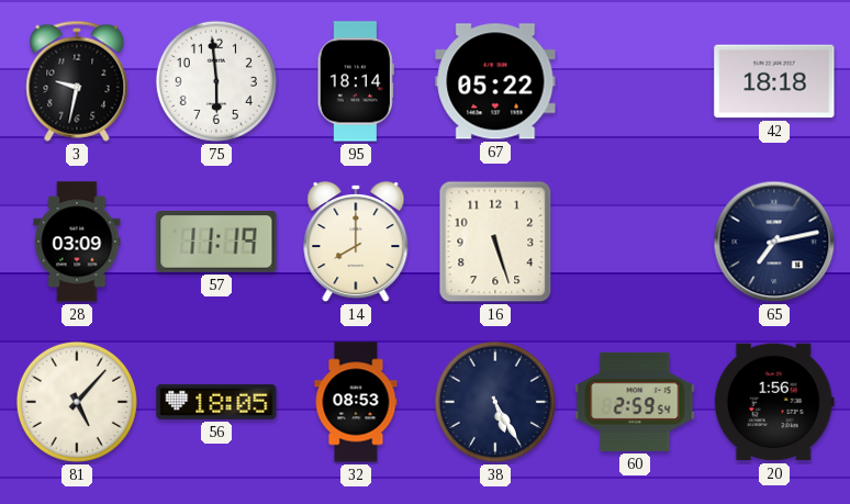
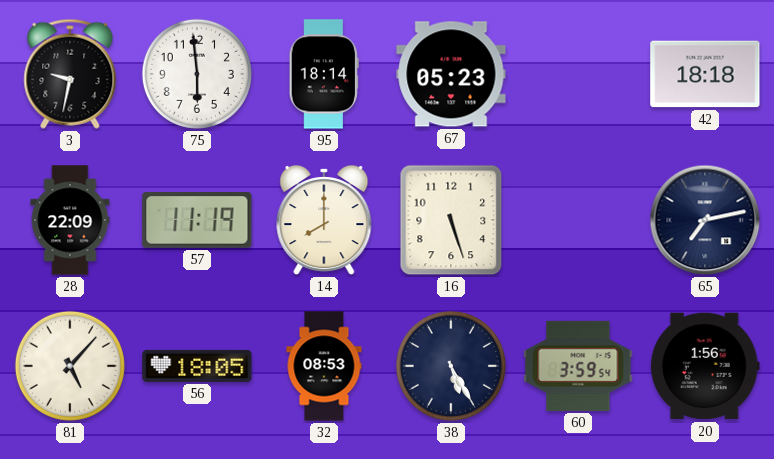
67: 05:22 -> 05:23 (451, 74)
28: 03:09 -> 22:09 (70, 220)
60: 2:59 -> 3:59 (578, 366)
